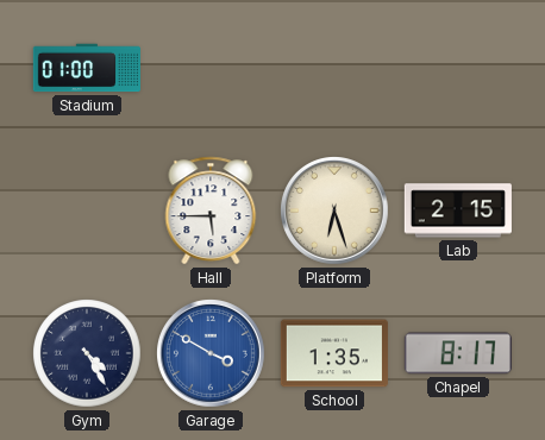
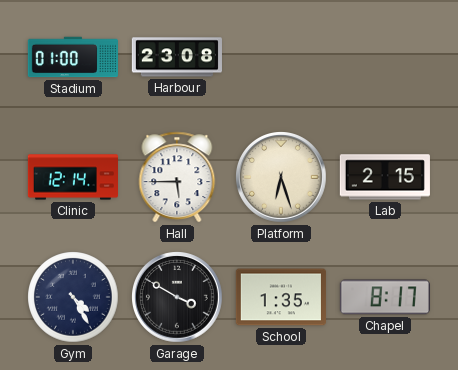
Harbour: none -> 23:08 (177, 57)
Clinic: none -> 12:14 (72, 177)
Garage dial: blue -> black (177, 297)
